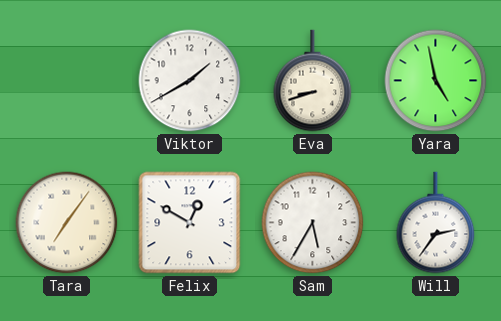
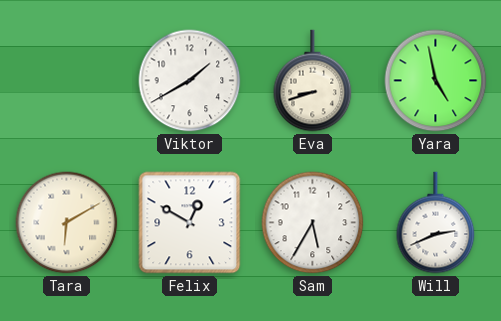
Tara: 7:06 -> 6:10 (67, 223)
Will: 2:36 -> 2:41 (436, 223)
